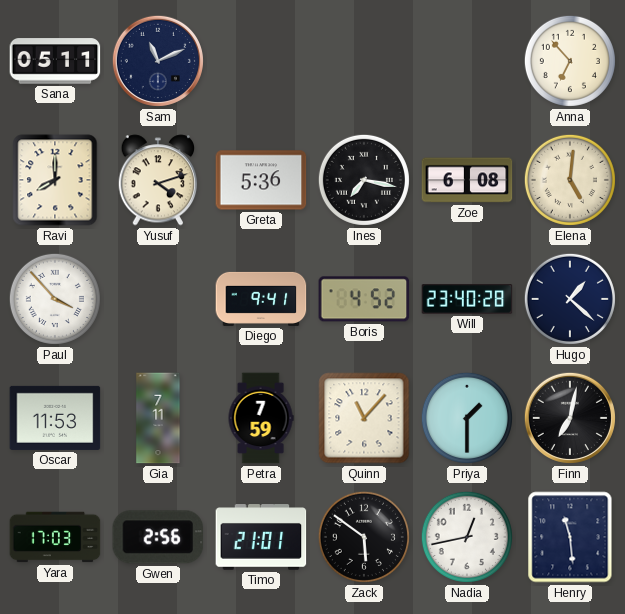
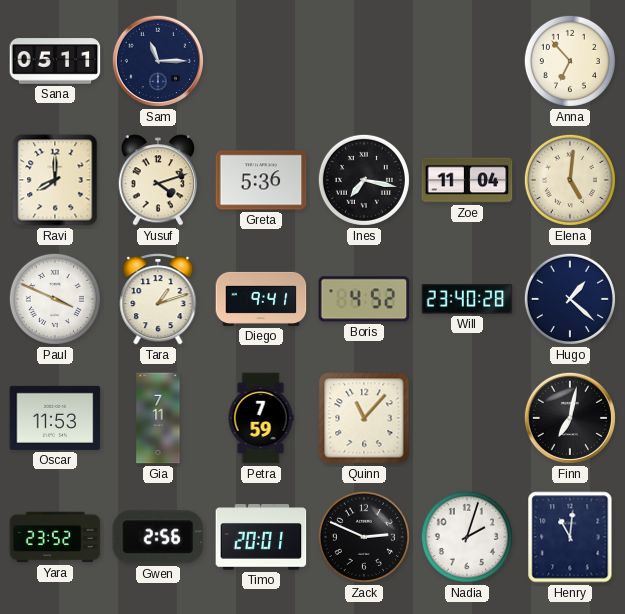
Sam: 11:11 -> 11:15 (158, 61)
Zoe: 6:08 -> 11:04 (467, 180)
Paul: 3:53 -> 3:49 (55, 299)
Tara: none -> 1:12 (158, 299)
Priya: 1:30 -> none (467, 418)
Yara: 17:03 -> 23:52 (55, 537)
Timo: 21:01 -> 20:01 (261, 537)
Zack: 5:51 -> 2:49 (364, 537)
Nadia: 12:43 -> 2:03 (467, 537)
Henry: 11:29 -> 11:01 (570, 537)
